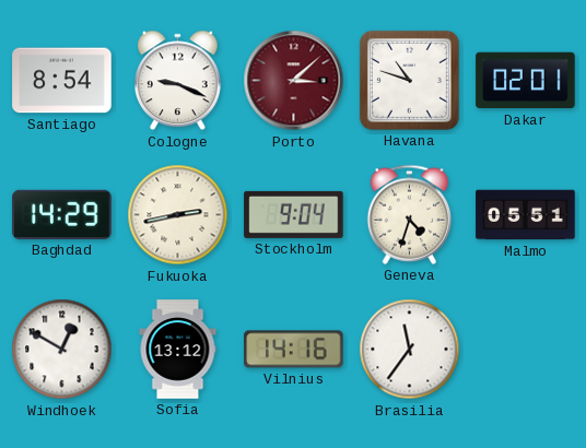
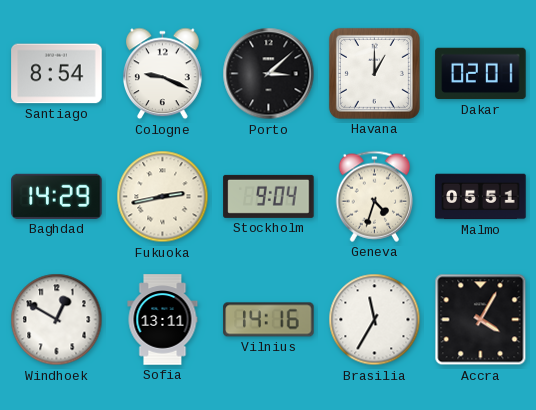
Porto dial: burgundy -> black (269, 74)
Havana: 10:48 -> 1:00 (374, 73)
Sofia: 13:12 -> 13:11 (163, 320)
Brasilia: 11:36 -> 11:35 (375, 320)
Accra: none -> 4:05 (481, 320)
